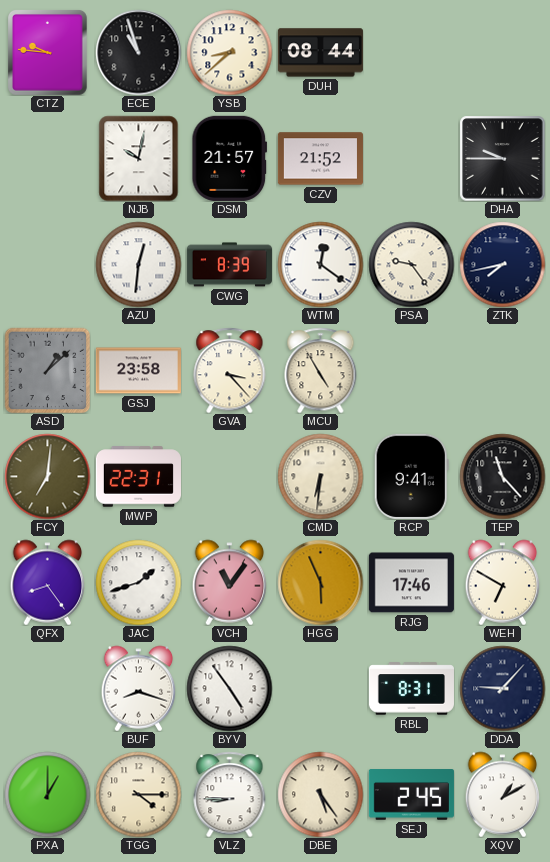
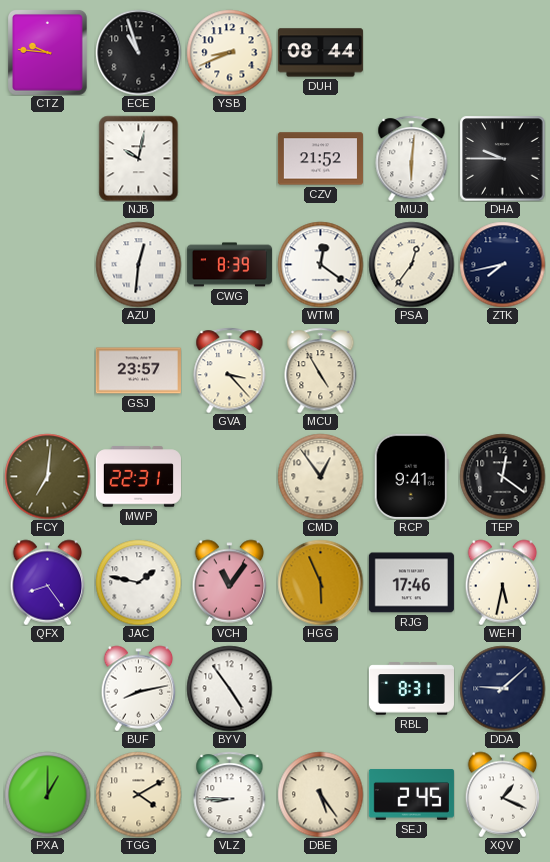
YSB: 8:38 -> 8:41 (229, 52)
DSM: 21:57 -> none (230, 158)
MUJ: none -> 6:01 (412, 158)
PSA: 9:24 -> 12:36 (411, 264)
ASD: 1:08 -> none (47, 370)
GSJ: 23:58 -> 23:57 (138, 371)
CMD: 6:31 -> 12:54 (320, 476)
TEP: 11:23 -> 12:21 (502, 476)
JAC: 1:42 -> 1:47 (138, 582)
WEH: 6:50 -> 5:32 (503, 582)
BUF: 8:18 -> 8:13 (139, 688)
DDA: 9:07 -> 9:08 (502, 688)
TGG: 4:15 -> 4:10 (138, 794)
XQV: 1:10 -> 1:19 (503, 794)
